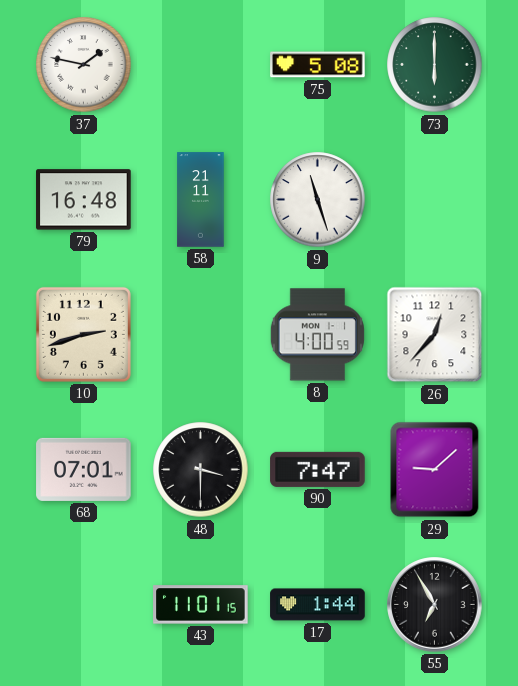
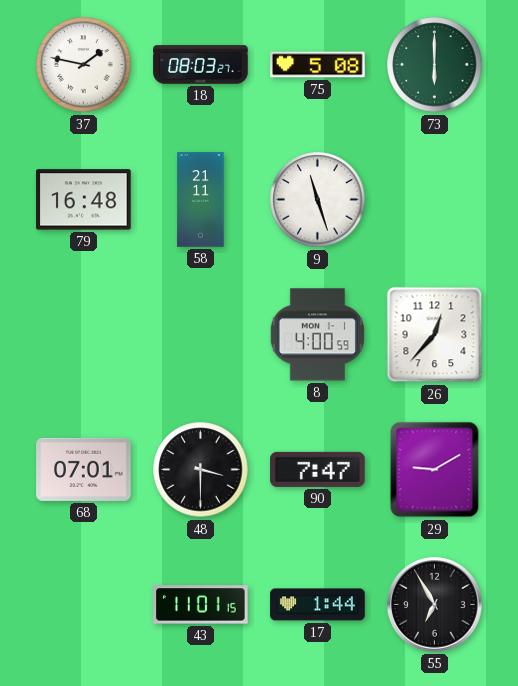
18: none -> 08:03 (201, 65)
10: 2:42 -> none (83, 334)
29: 9:08 -> 9:10 (435, 470)
